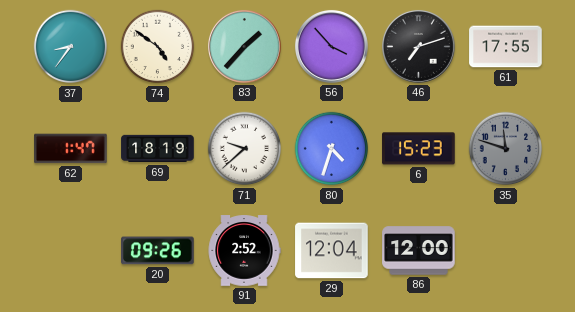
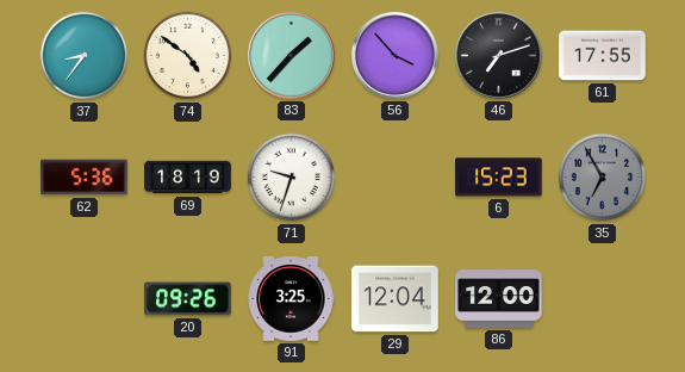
62: 1:47 -> 5:36 (85, 178)
71: 9:38 -> 9:33 (292, 178)
80: 4:33 -> none (332, 149)
35: 11:48 -> 6:55 (603, 178)
91: 2:52 -> 3:25 (291, 299)
